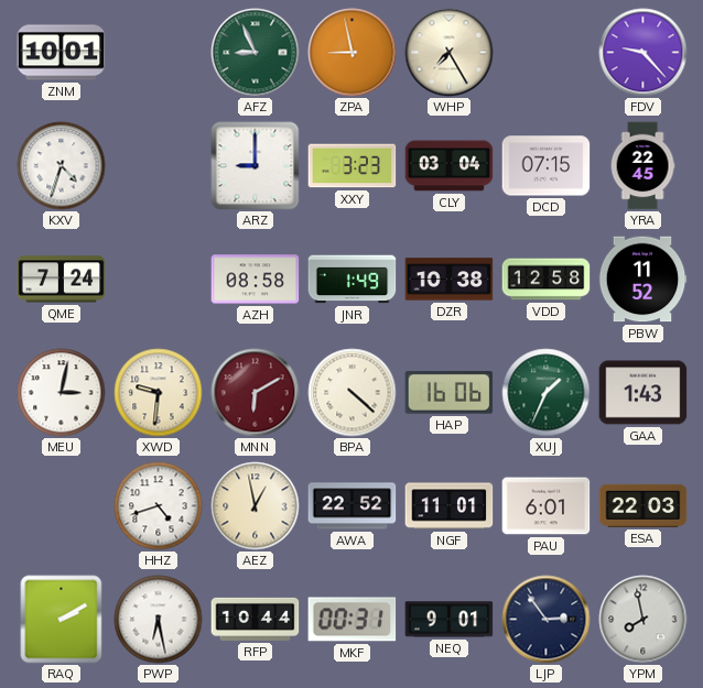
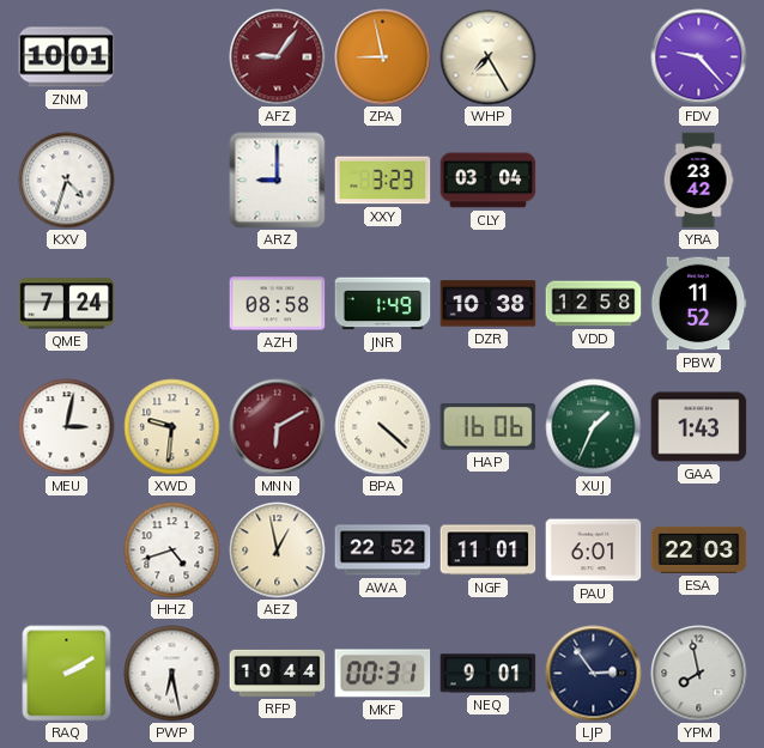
AFZ: 8:56 -> 9:06 (278, 57)
AFZ dial: green -> burgundy (278, 57)
DCD: 07:15 -> none (547, 166)
YRA: 22:45 -> 23:42 (698, 181)
